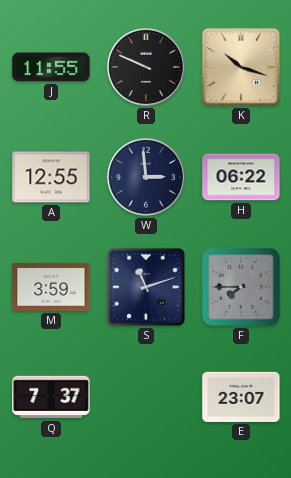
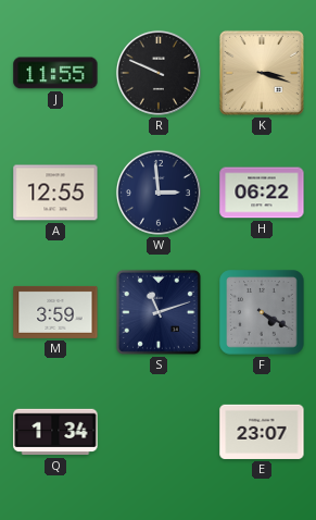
K: 10:18 -> 3:18 (262, 73)
F: 7:45 -> 4:20 (262, 312)
Q: 7:37 -> 1:34 (55, 432)
